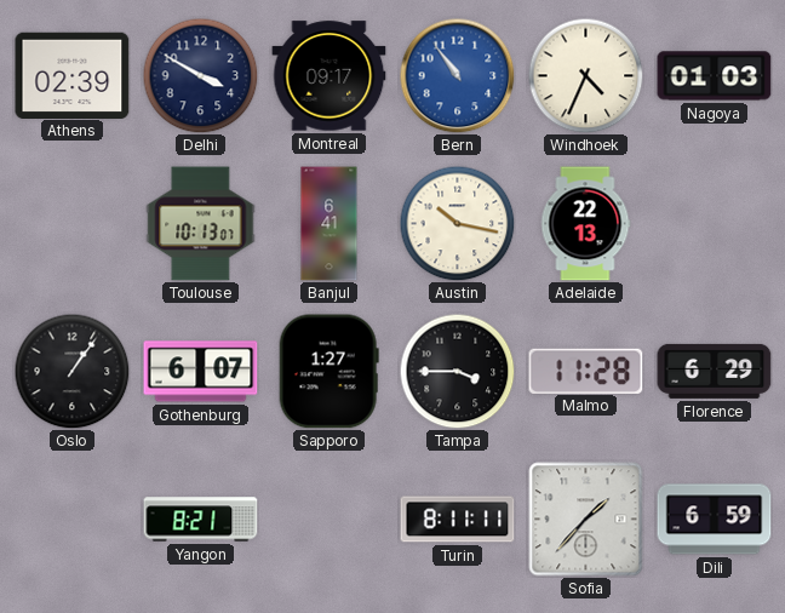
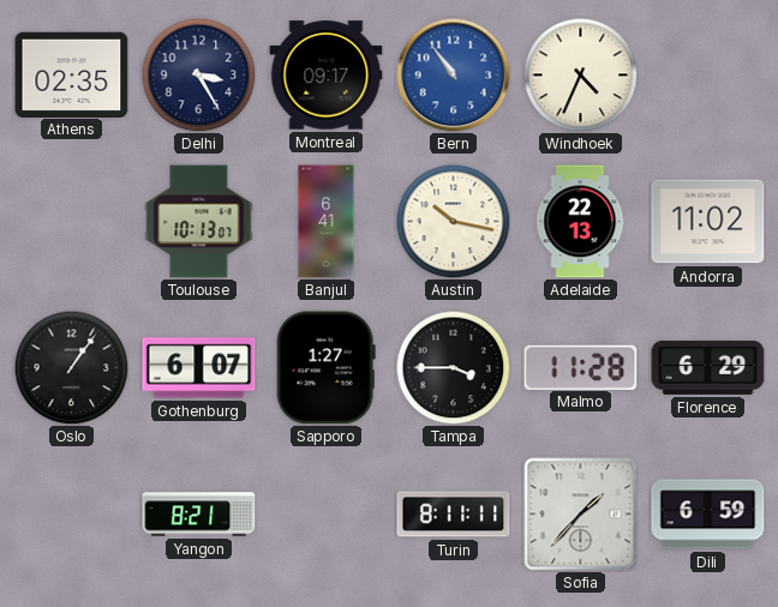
Athens: 02:39 -> 02:35 (72, 74)
Delhi: 3:50 -> 3:25 (198, 74)
Nagoya: 01:03 -> none (715, 76)
Andorra: none -> 11:02 (708, 222)
